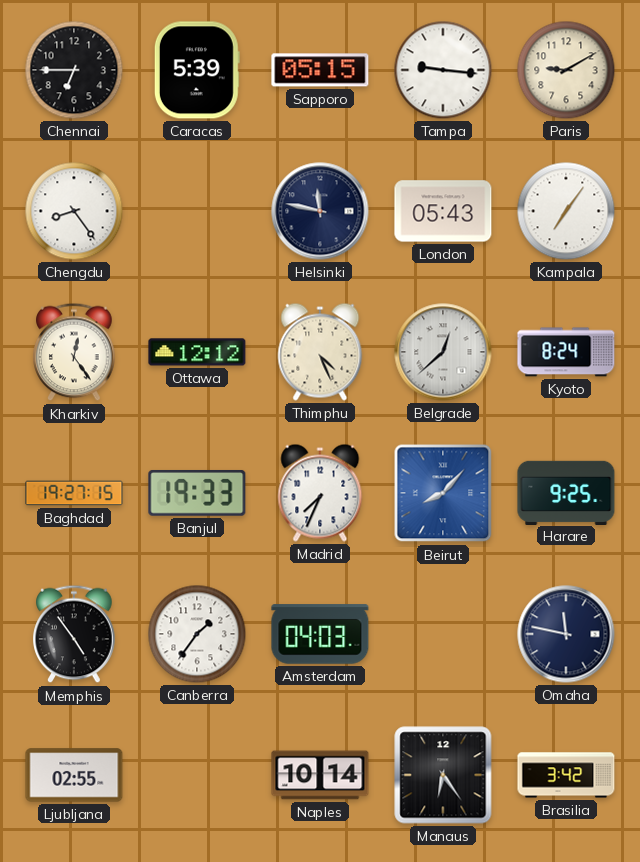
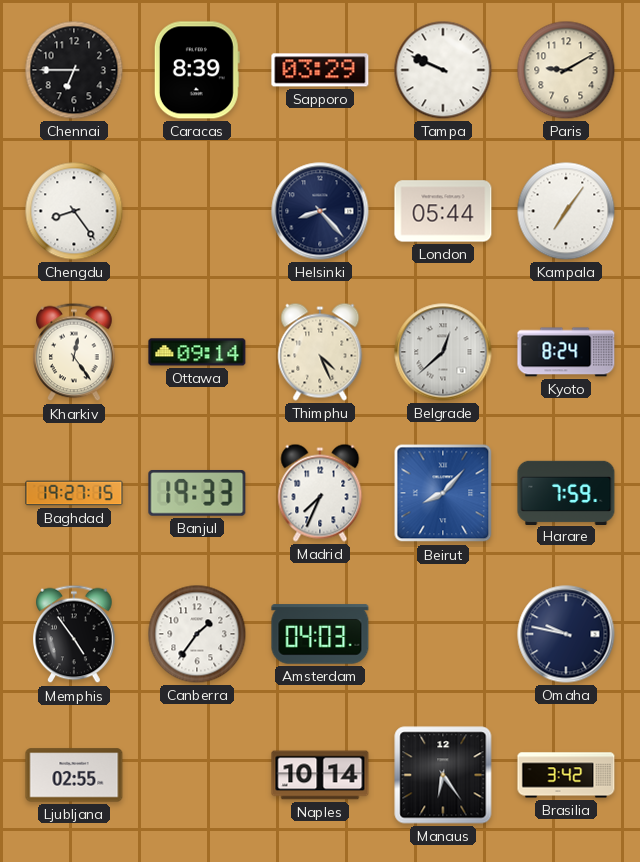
Caracas: 5:39 -> 8:39 (197, 70)
Sapporo: 05:15 -> 03:29 (320, 70)
Tampa: 9:16 -> 9:49 (443, 70)
Helsinki: 11:47 -> 8:23 (320, 211)
London: 05:43 -> 05:44 (443, 211)
Ottawa: 12:12 -> 09:14 (197, 352)
Harare: 9:25 -> 7:59 (566, 492)
Omaha: 11:47 -> 9:47 (566, 634)
